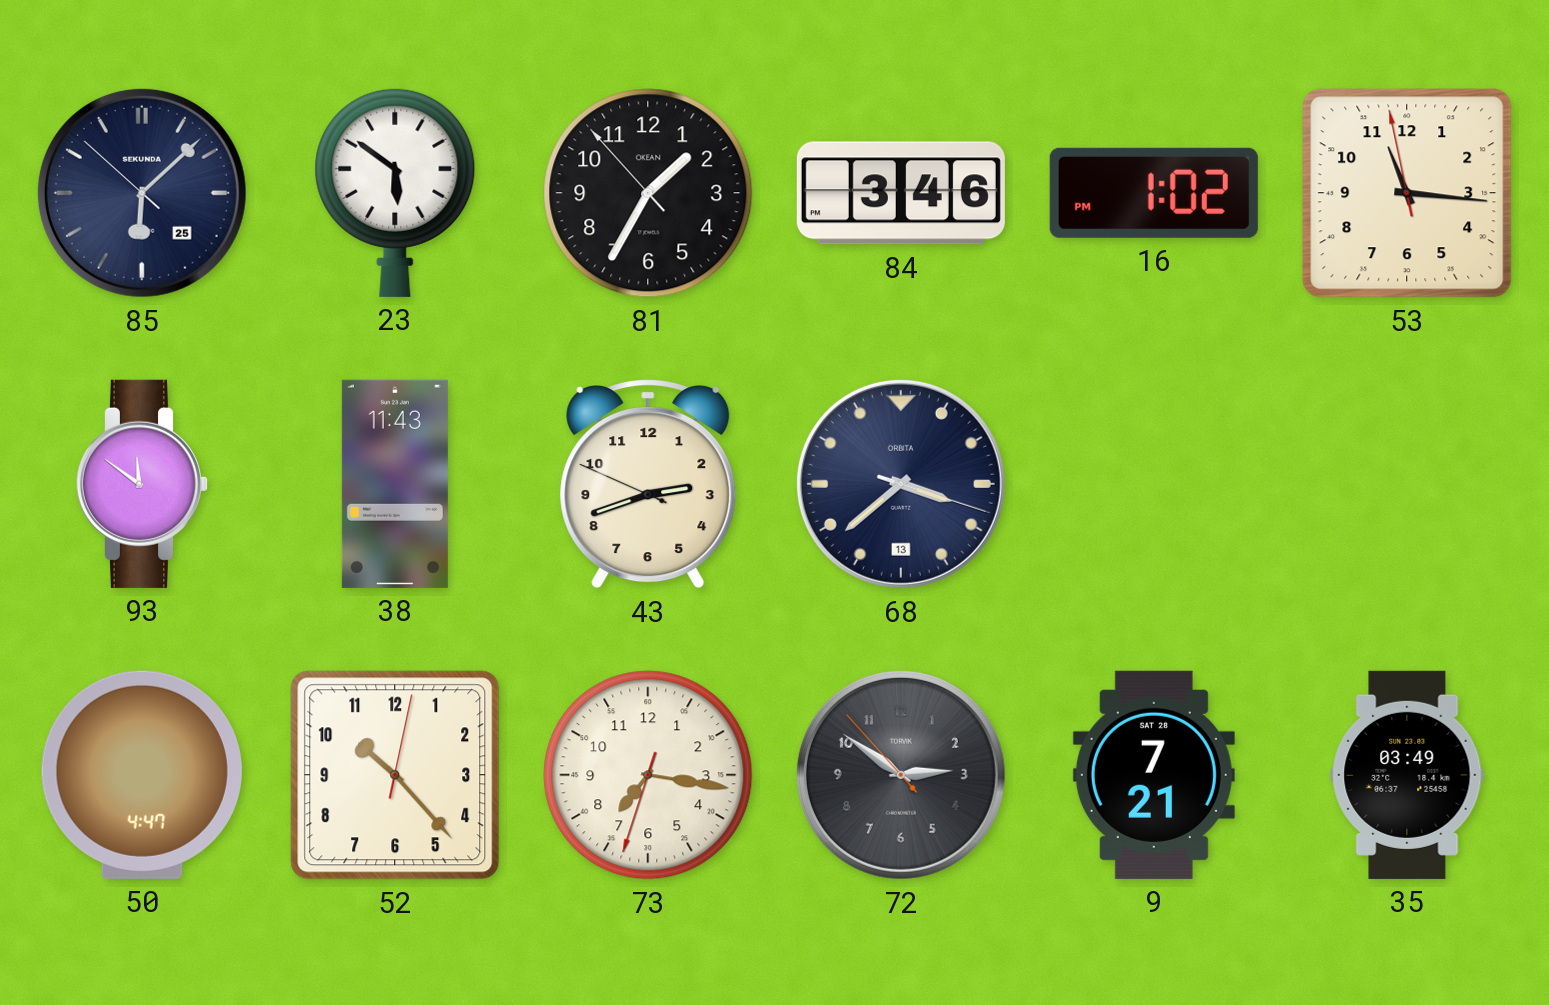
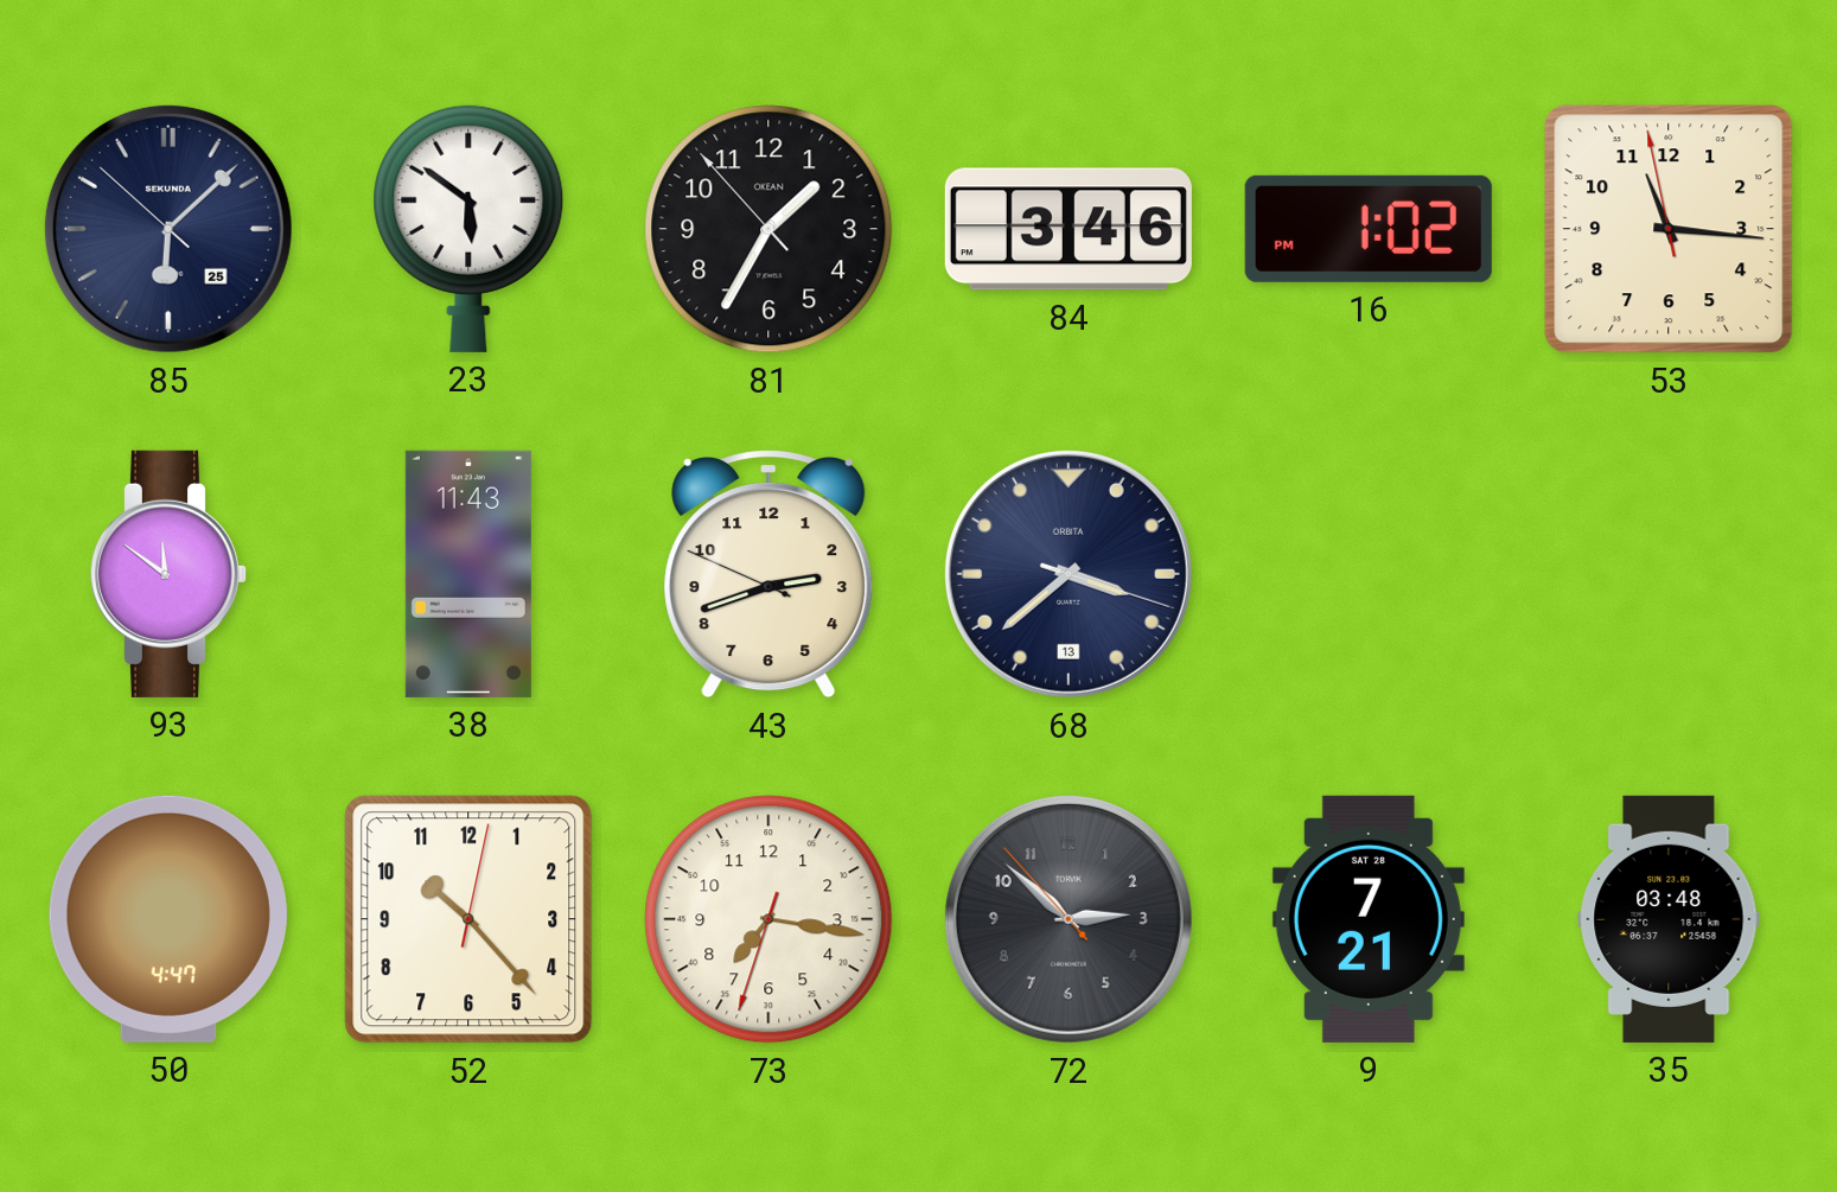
72: 2:50 -> 2:51 (1069, 919)
35: 03:49 -> 03:48 (1669, 919)
